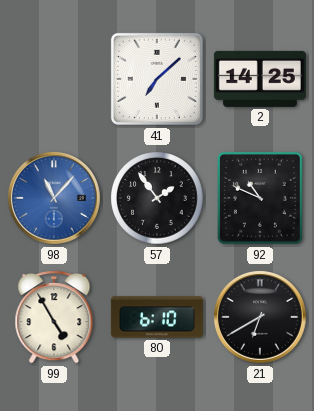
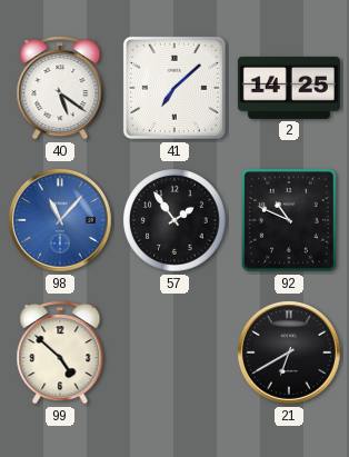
40: none -> 5:21 (60, 89)
99: 4:55 -> 4:52 (60, 354)
80: 6:10 -> none (157, 317)
